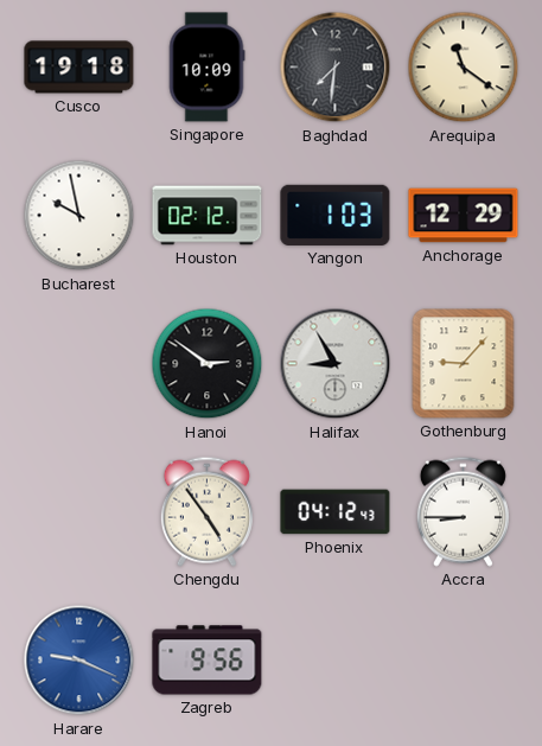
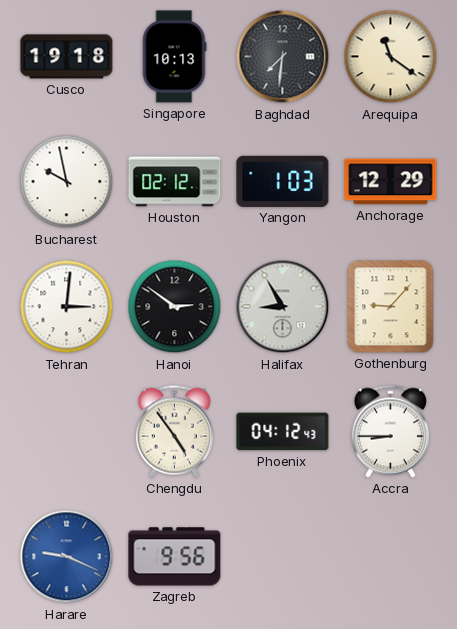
Singapore: 10:09 -> 10:13 (174, 57)
Tehran: none -> 3:01 (67, 307)
